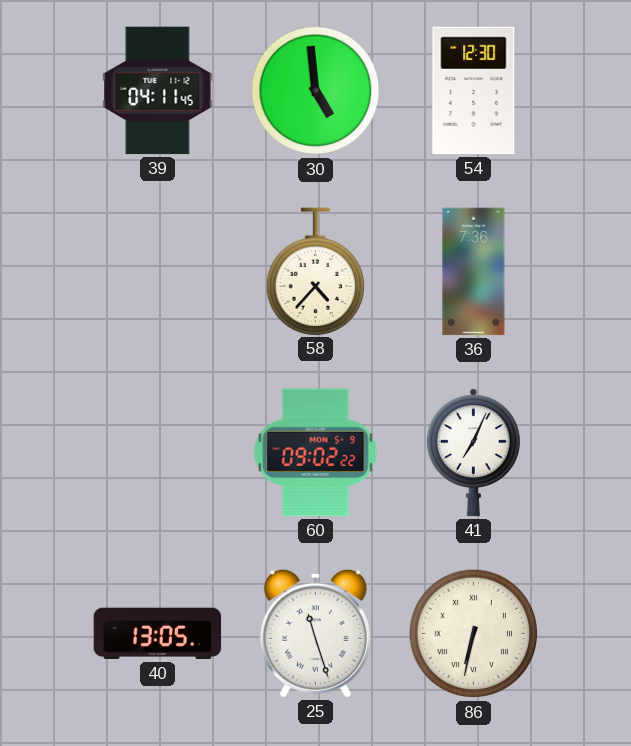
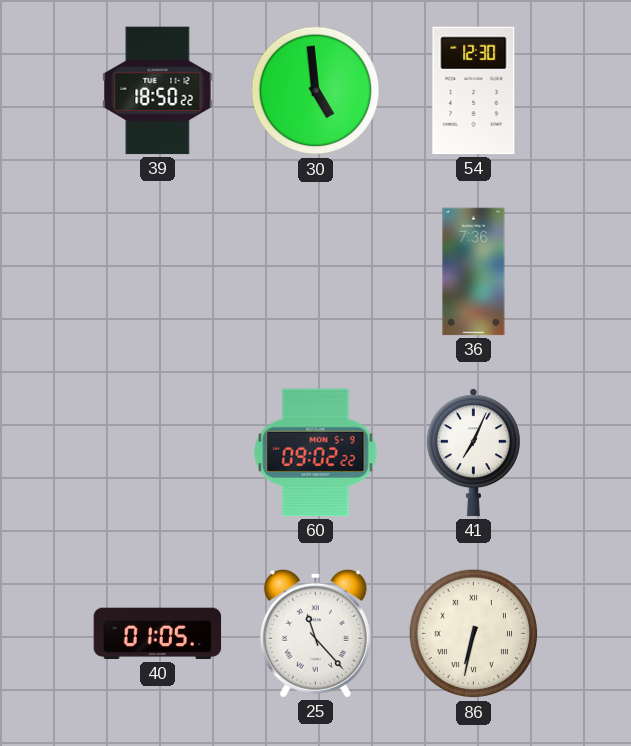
39: 04:11 -> 18:50 (158, 91)
58: 4:37 -> none (315, 271)
40: 13:05 -> 01:05 (158, 634)
25: 11:27 -> 11:23 (315, 633)
